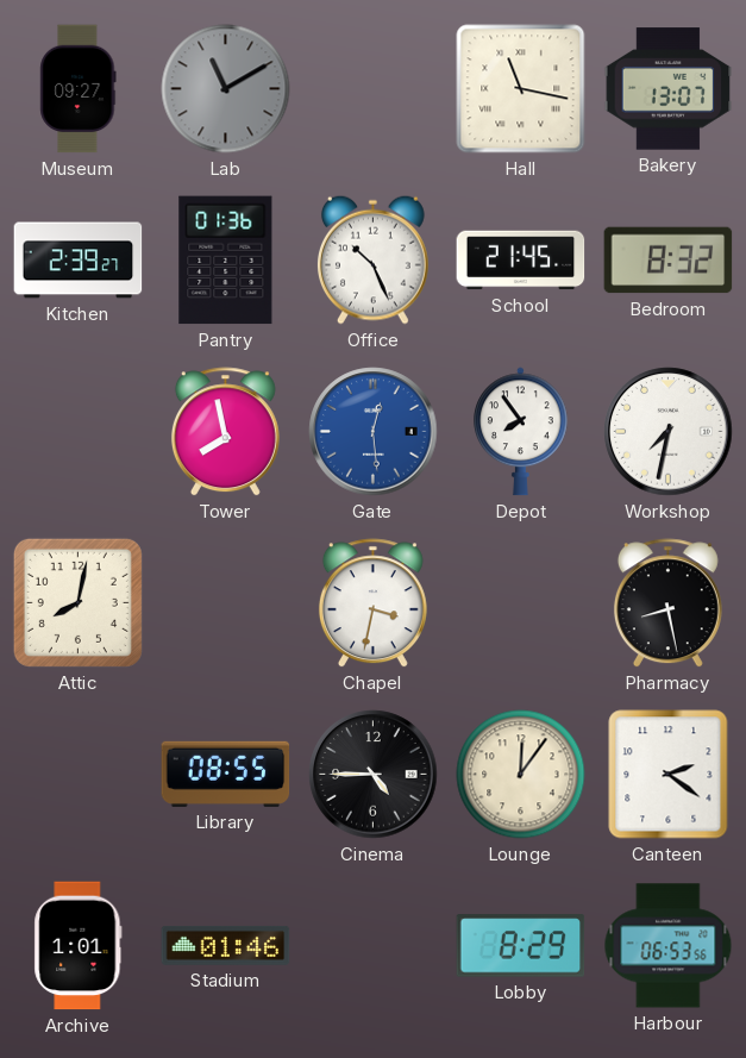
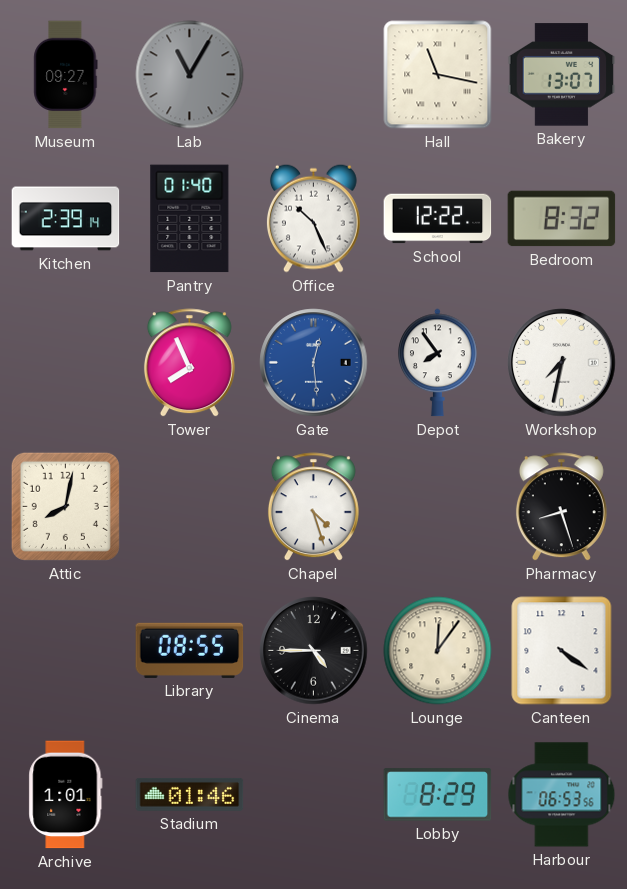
Lab: 11:10 -> 11:05 (190, 75)
Kitchen: 2:39:27 -> 2:39:14 (66, 219)
Pantry: 01:36 -> 01:40 (190, 219)
School: 21:45 -> 12:22 (438, 219)
Tower: 7:58 -> 7:56 (189, 363)
Chapel: 3:32 -> 4:27 (313, 507)
Pharmacy: 8:28 -> 8:27 (561, 507)
Canteen: 2:21 -> 4:21 (562, 651)
